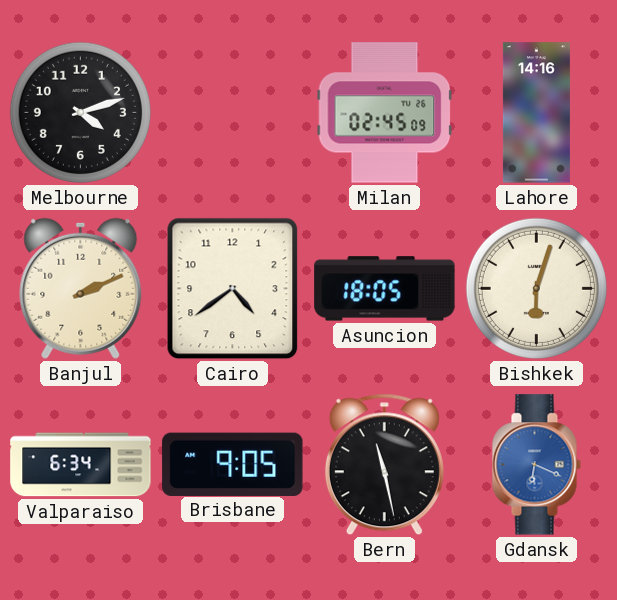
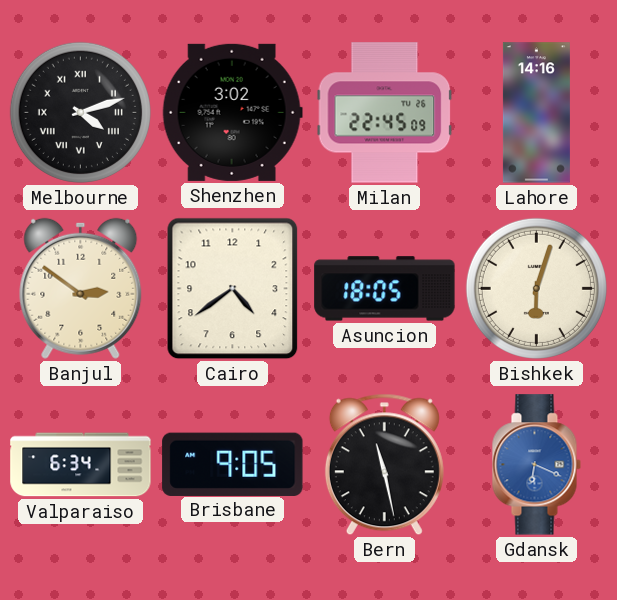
Melbourne numerals: Arabic -> Roman (80, 112)
Shenzhen: none -> 3:02 (232, 112)
Milan: 02:45 -> 22:45 (385, 113)
Banjul: 2:11 -> 2:51 (81, 288)
